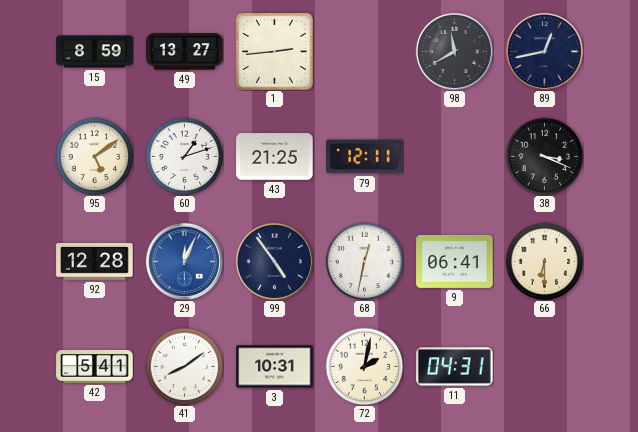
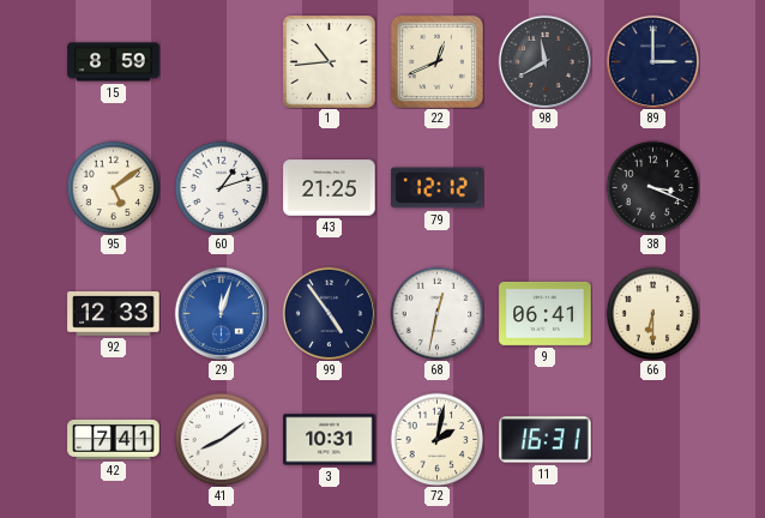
49: 13:27 -> none (185, 52)
1: 2:44 -> 10:44 (330, 62)
22: none -> 12:41 (436, 61)
89: 12:43 -> 3:00 (652, 61)
79: 12:11 -> 12:12 (438, 188)
92: 12:28 -> 12:33 (114, 314)
29: 12:04 -> 12:03 (221, 313)
42: 5:41 -> 7:41 (114, 440)
11: 04:31 -> 16:31 (546, 440)
